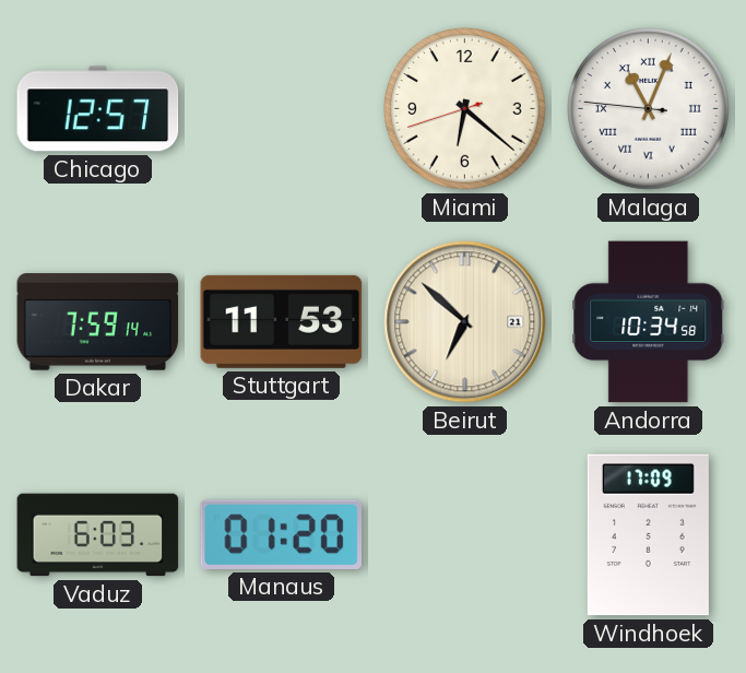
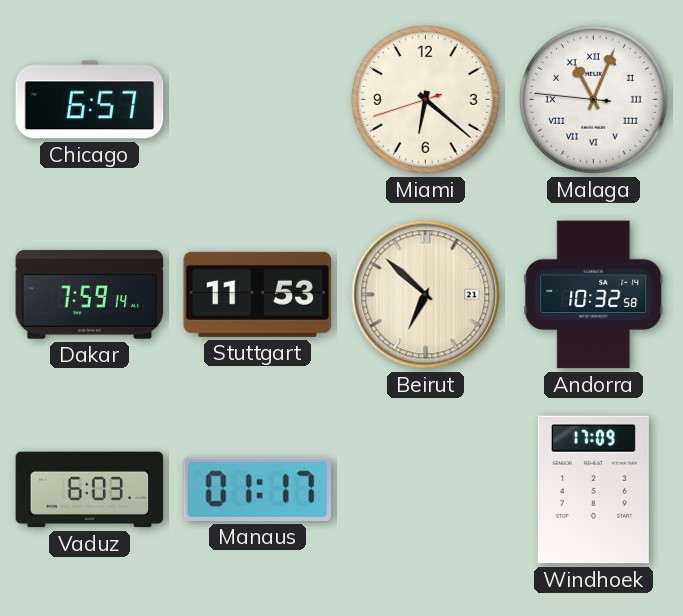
Chicago: 12:57 -> 6:57 (90, 100)
Andorra: 10:34 -> 10:32 (594, 295)
Manaus: 01:20 -> 01:17 (258, 489)
